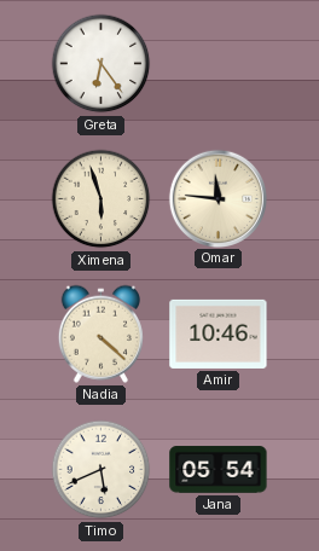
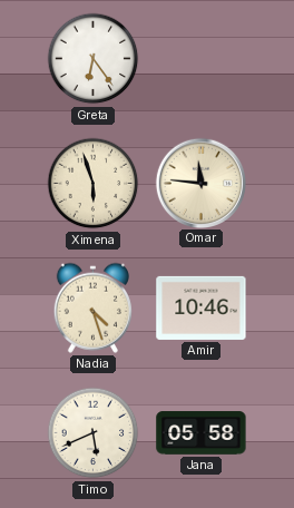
Nadia: 4:22 -> 4:27 (92, 307)
Jana: 05:54 -> 05:58 (202, 433)
